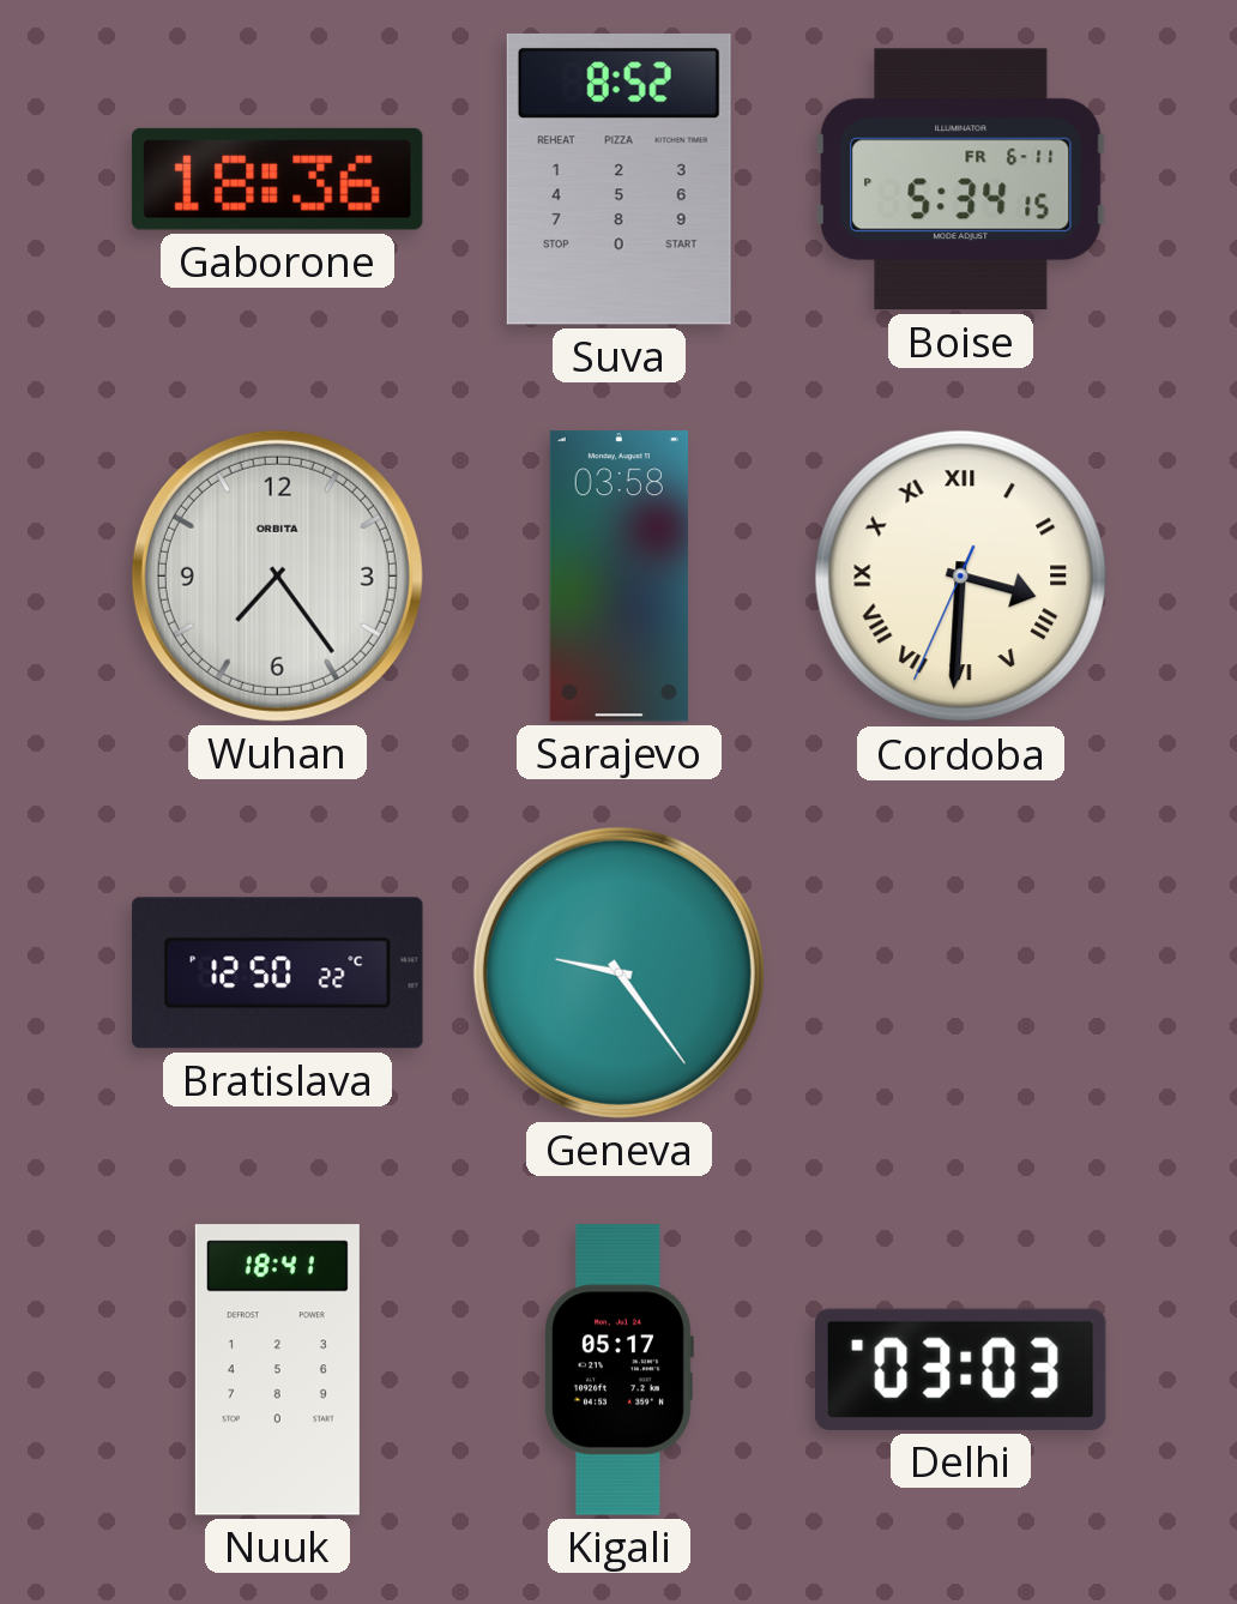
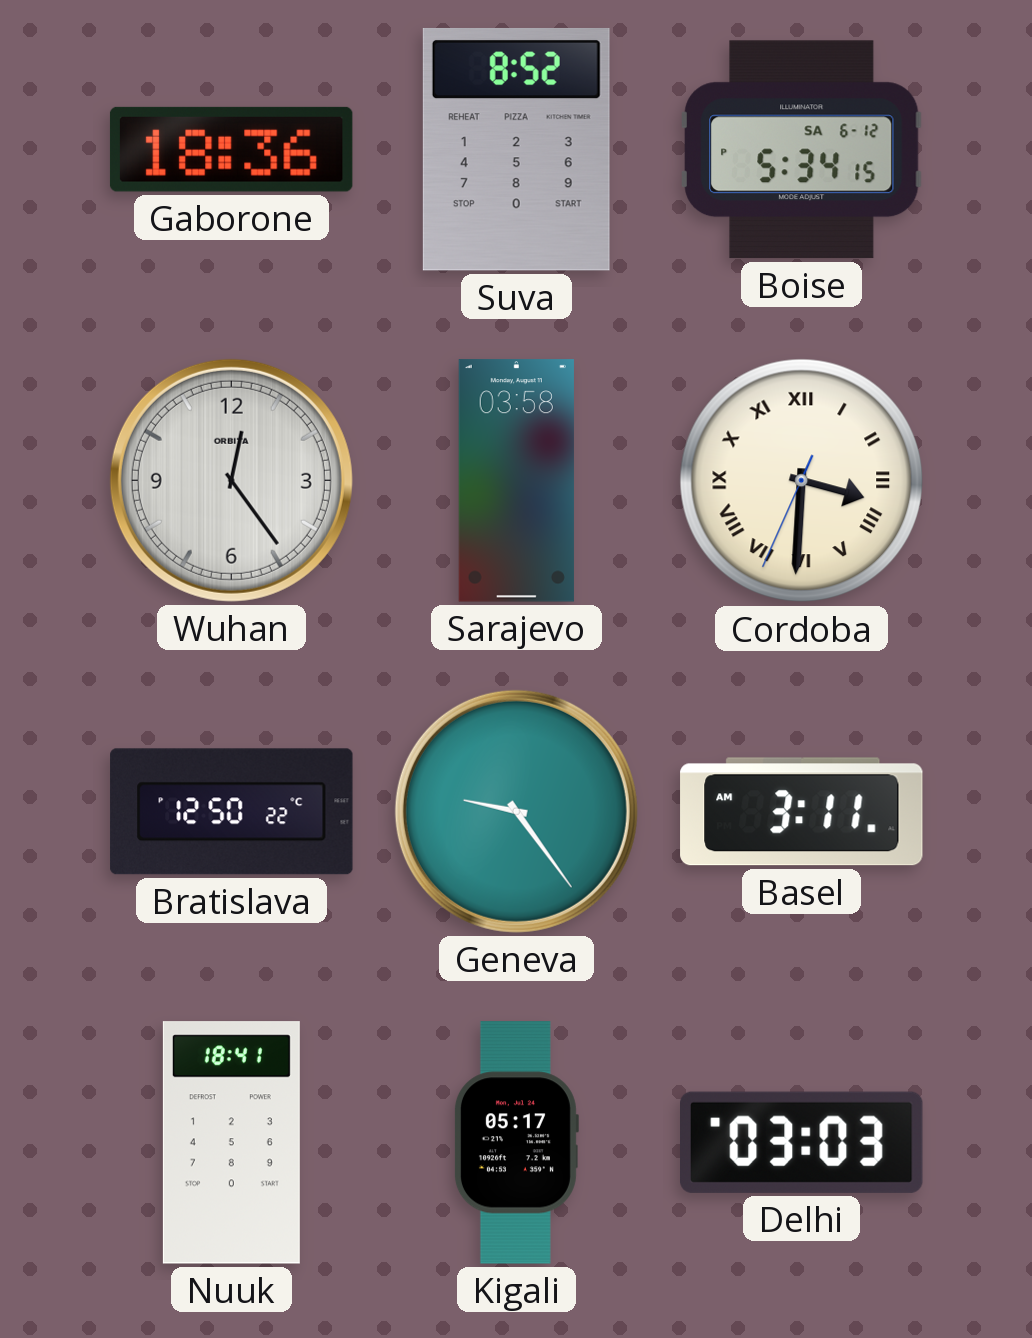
Boise date: FR 6-11 -> SA 6-12 (802, 150)
Wuhan: 7:24 -> 12:24 (231, 480)
Basel: none -> 3:11 (802, 812)
